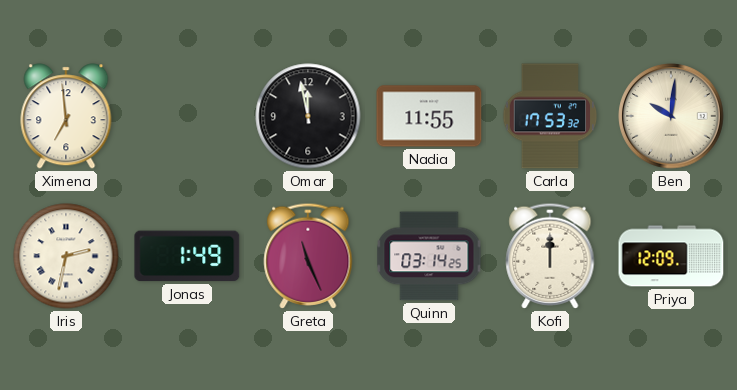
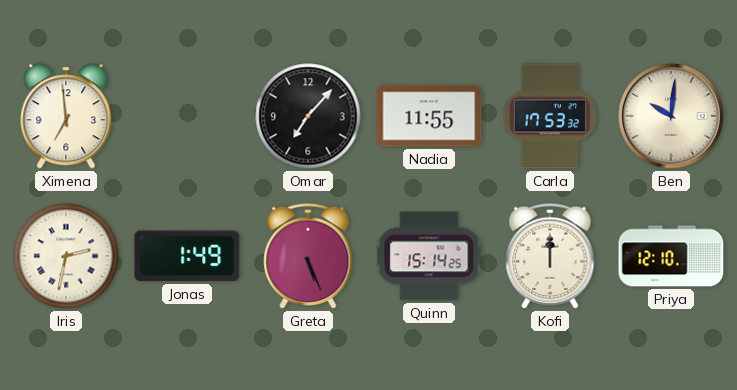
Omar: 11:58 -> 7:07 (308, 116)
Greta: 11:26 -> 5:26 (308, 256)
Quinn: 03:14 -> 15:14 (429, 256)
Priya: 12:09 -> 12:10 (671, 256)
